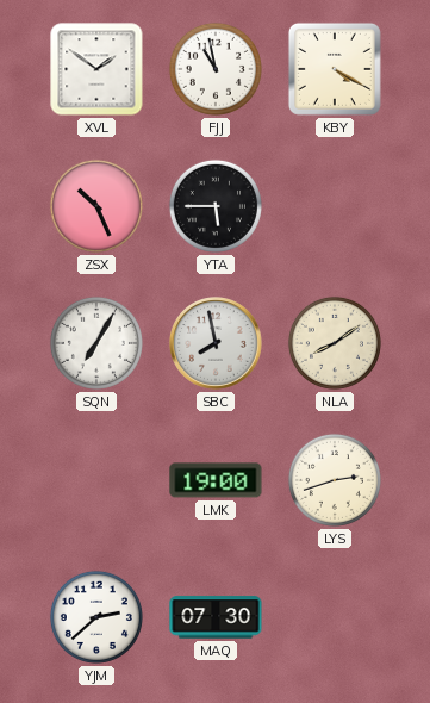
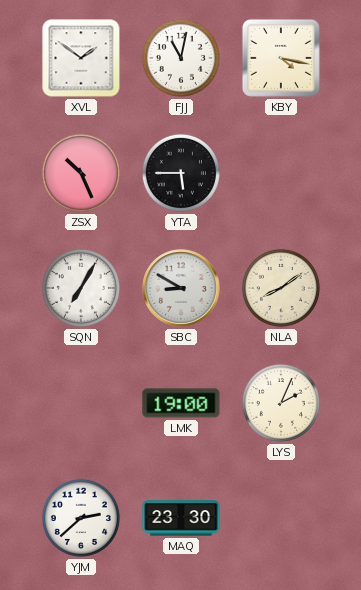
FJJ: 10:58 -> 11:02 (181, 58)
KBY: 4:20 -> 4:17 (281, 58)
SBC: 7:58 -> 8:50 (181, 288)
LYS: 2:42 -> 2:04 (281, 403)
MAQ: 07:30 -> 23:30 (181, 518)
